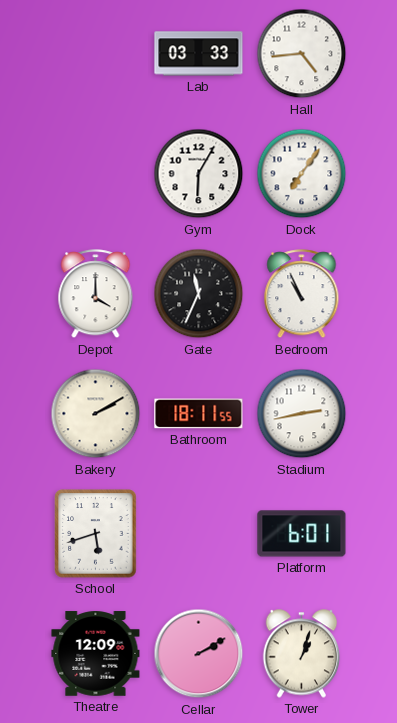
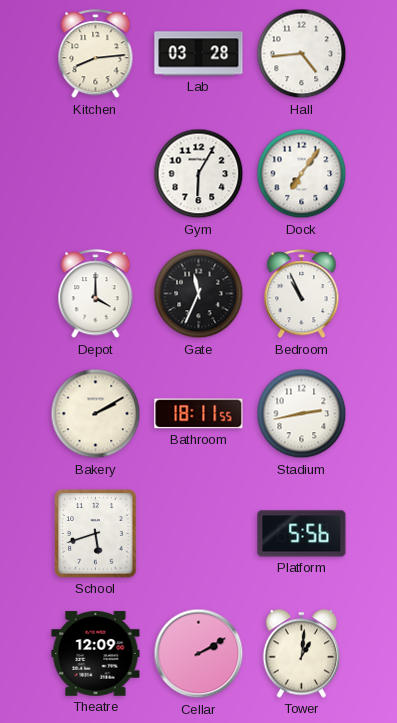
Kitchen: none -> 8:14 (96, 54)
Lab: 03:33 -> 03:28 (199, 54)
Platform: 6:01 -> 5:56 (302, 534)
Tower: 1:03 -> 1:01 (302, 654)
